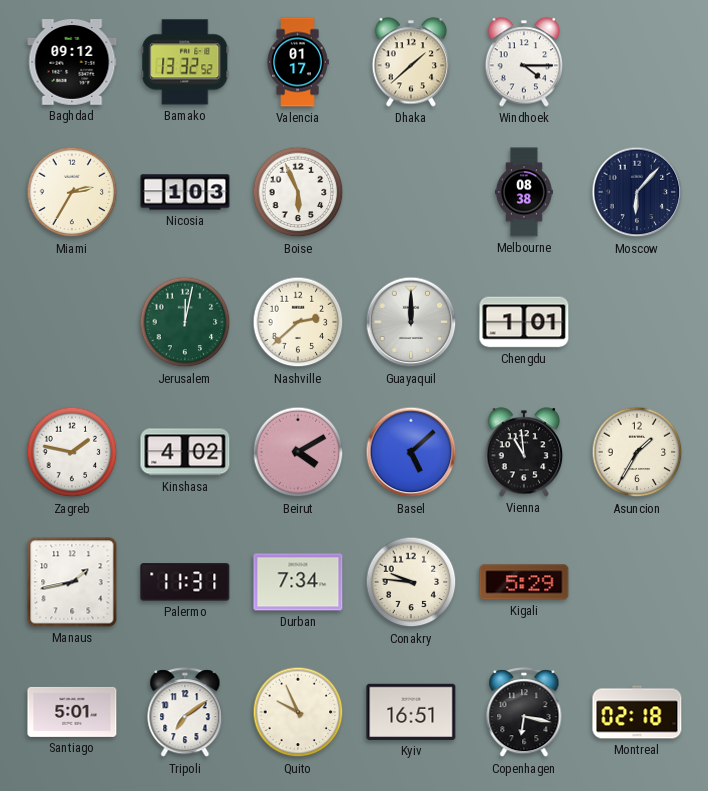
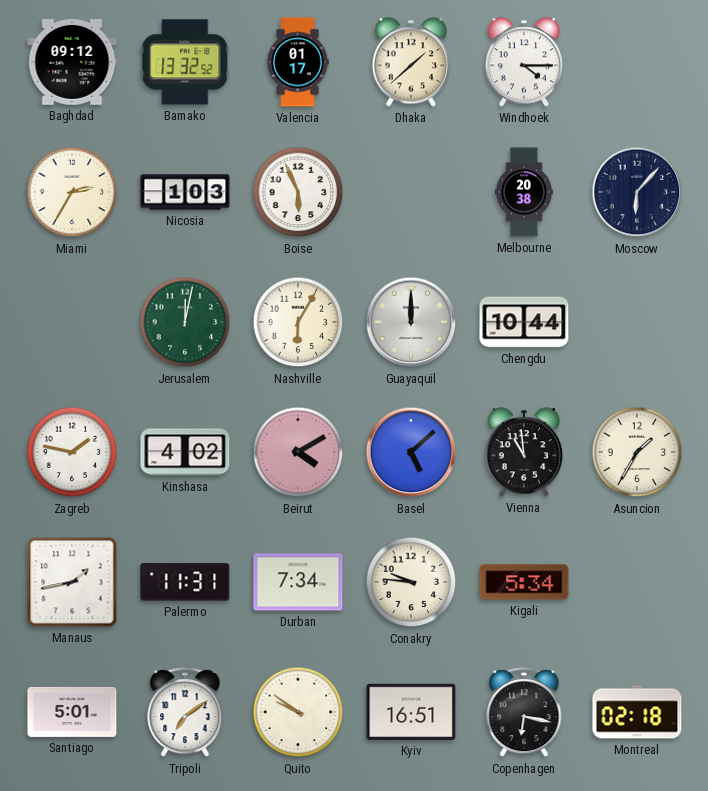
Melbourne: 08:38 -> 20:38 (524, 192)
Nashville: 2:38 -> 6:05 (298, 322)
Chengdu: 1:01 -> 10:44 (524, 322)
Kigali: 5:29 -> 5:34 (524, 582)
Quito: 9:56 -> 9:51 (298, 712)
